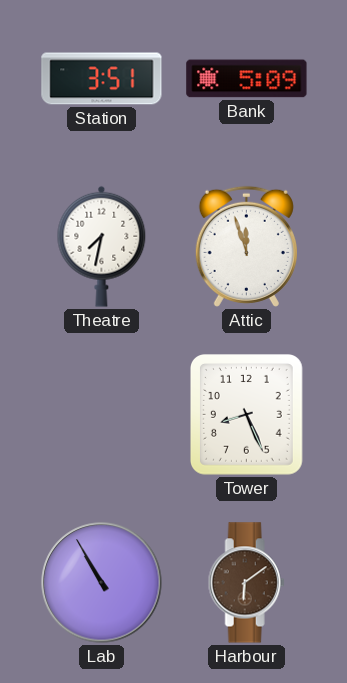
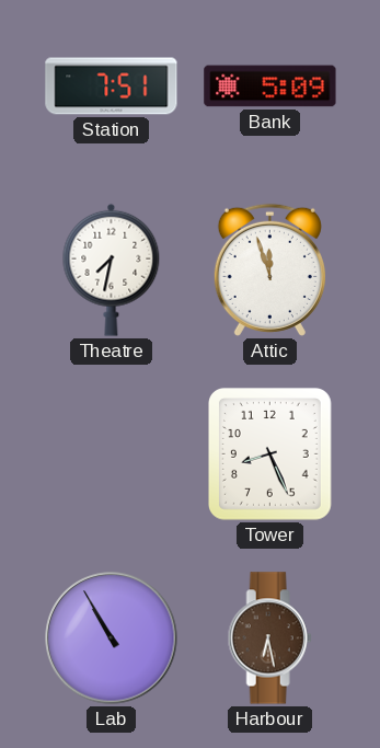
Station: 3:51 -> 7:51 (112, 87)
Harbour: 6:09 -> 6:28 (269, 638)
